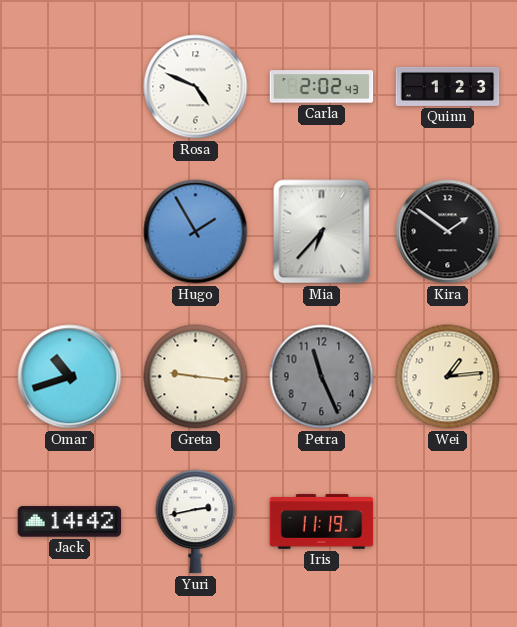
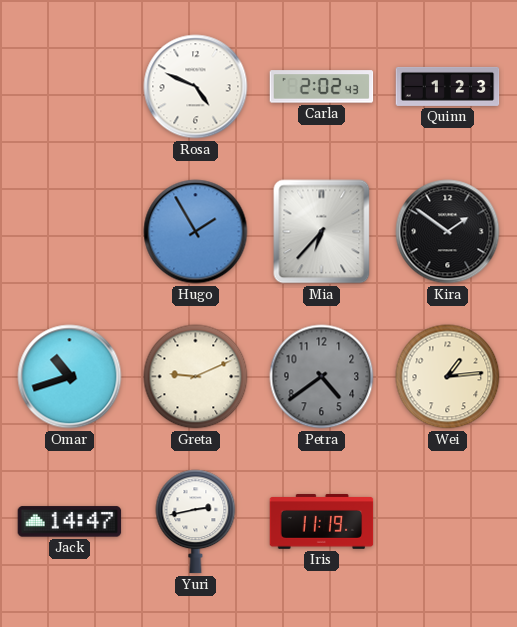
Greta: 9:16 -> 9:11 (196, 377)
Petra: 11:26 -> 4:39 (322, 377)
Jack: 14:42 -> 14:47 (70, 522)
